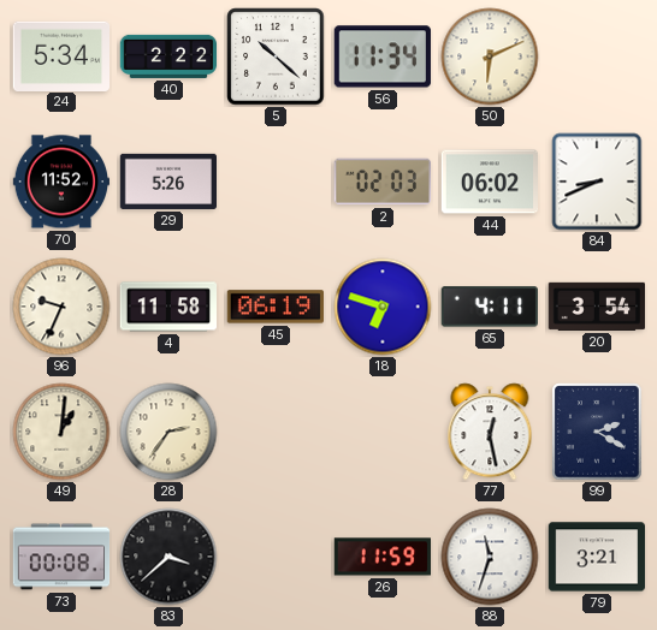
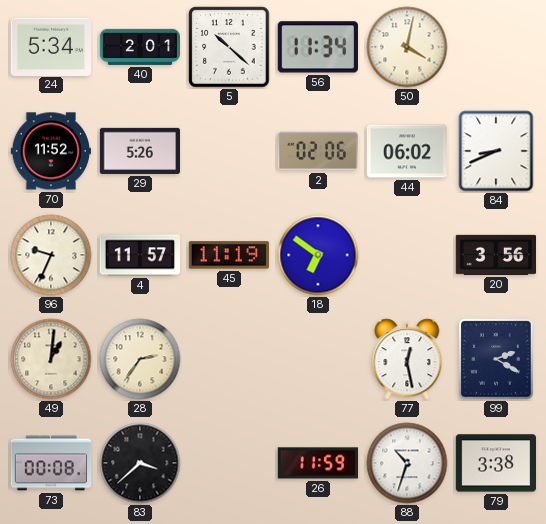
40: 2:22 -> 2:01 (140, 47)
50: 6:11 -> 4:02 (407, 47)
2: 02:03 -> 02:06 (317, 151)
4: 11:58 -> 11:57 (139, 255)
45: 06:19 -> 11:19 (228, 255)
18: 6:48 -> 6:51 (318, 255)
65: 4:11 -> none (490, 307)
20: 3:54 -> 3:56 (495, 255)
88: 11:33 -> 10:33 (407, 463)
79: 3:21 -> 3:38 (496, 463)
